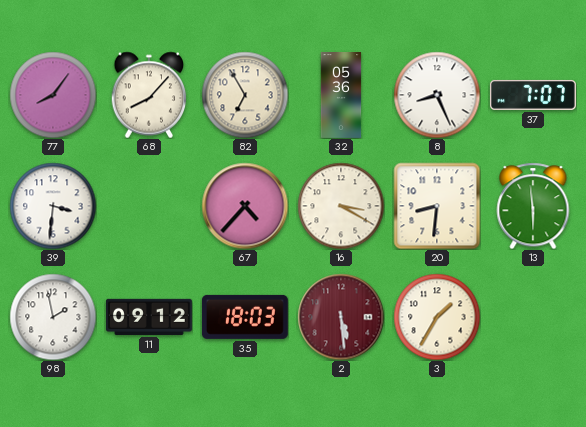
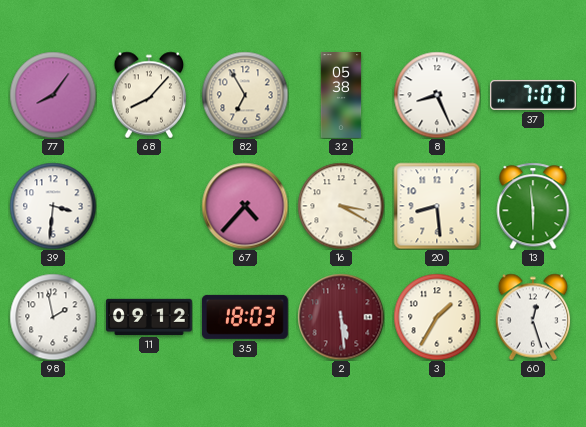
32: 05:36 -> 05:38 (341, 96)
20: 8:31 -> 8:29 (437, 206)
60: none -> 12:27 (533, 317)
